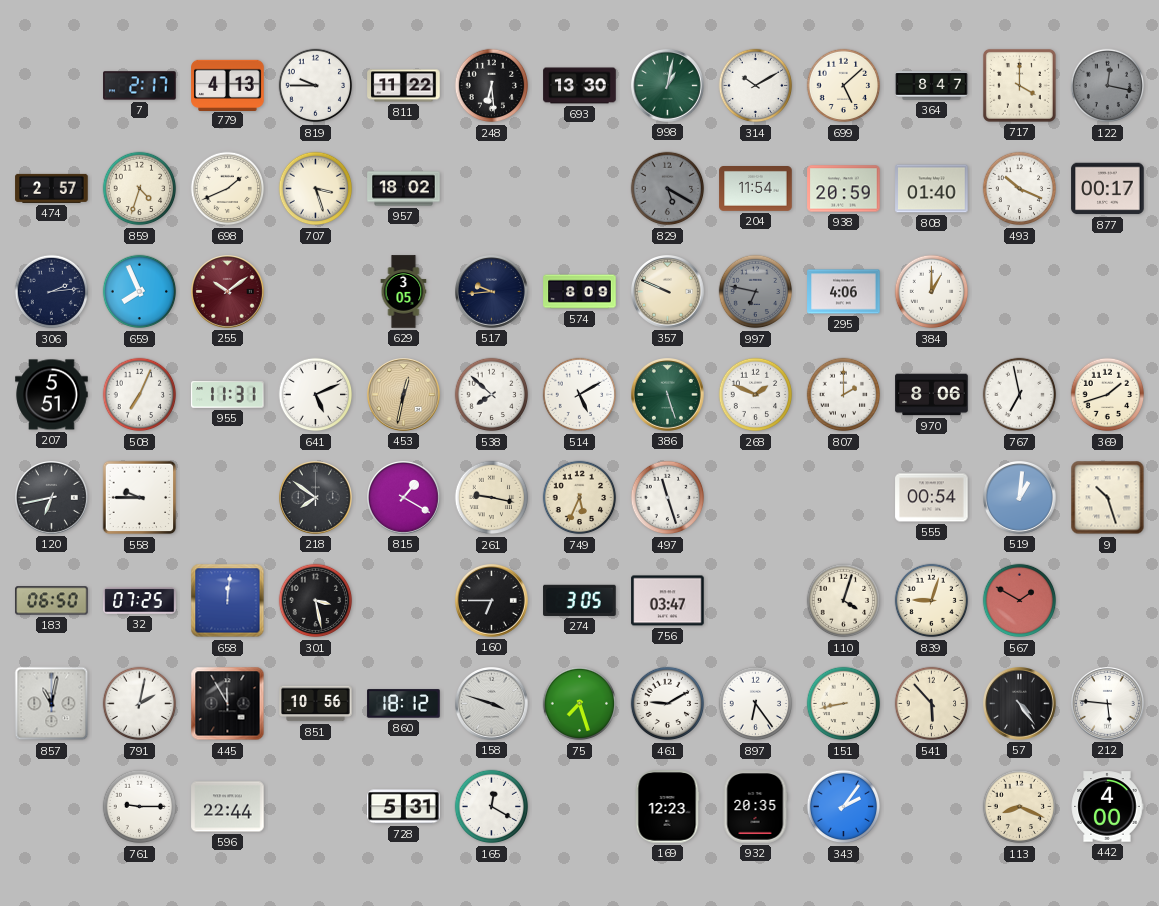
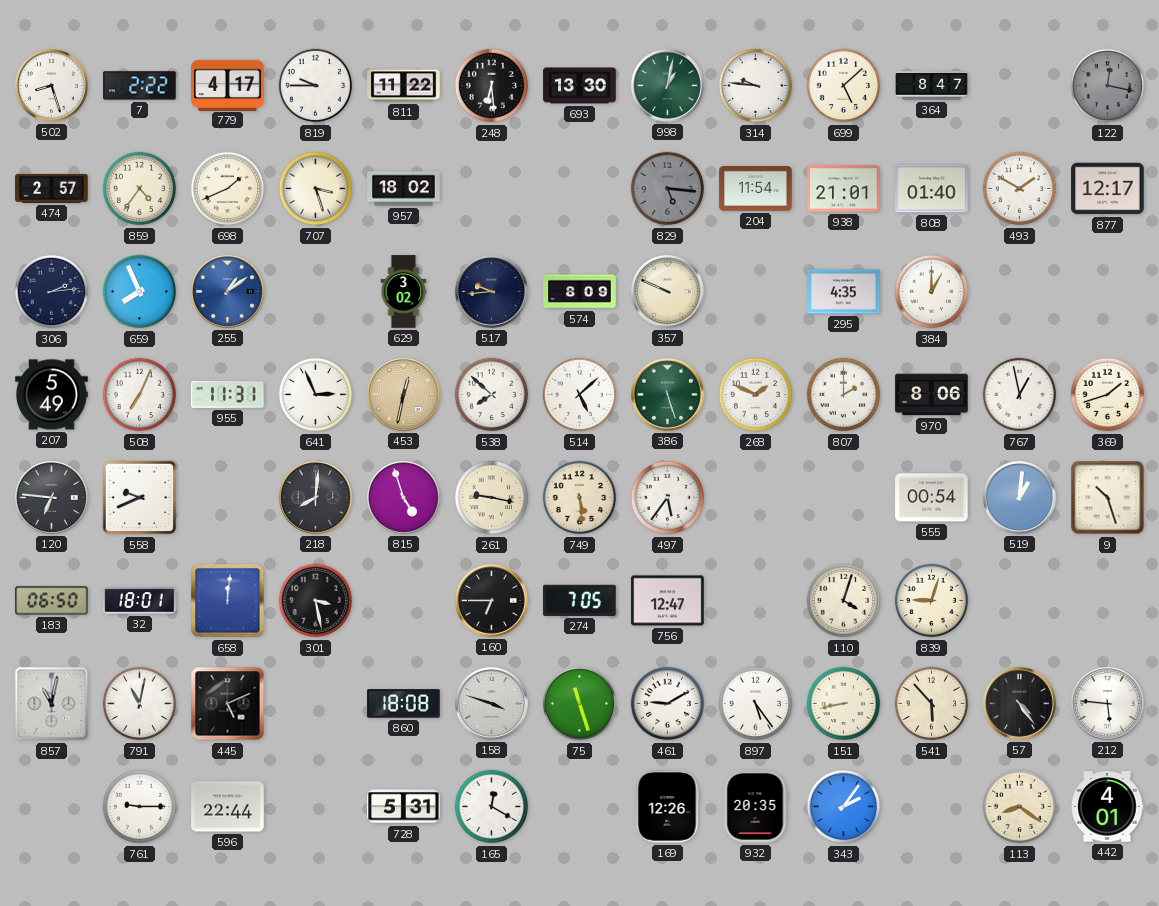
502: none -> 8:27 (52, 86)
7: 2:17 -> 2:22 (140, 86)
779: 4:13 -> 4:17 (228, 85)
314: 10:10 -> 9:46 (756, 86)
717: 4:00 -> none (1019, 85)
859: 4:33 -> 4:36 (140, 189)
829: 5:20 -> 5:16 (668, 189)
938: 20:59 -> 21:01 (844, 189)
493: 10:19 -> 1:50 (1020, 189)
877: 00:17 -> 12:17 (1108, 189)
255: 10:09 -> 1:09 (228, 292)
255 dial: burgundy -> blue (228, 292)
629: 3:05 -> 3:02 (404, 292)
997: 6:47 -> none (756, 292)
295: 4:06 -> 4:35 (844, 292)
207: 5:51 -> 5:49 (52, 395)
641: 5:11 -> 2:56 (316, 395)
514: 5:10 -> 5:08 (580, 395)
767: 6:58 -> 12:58 (1020, 395)
120: 6:43 -> 6:46 (52, 498)
558: 9:45 -> 9:41 (140, 498)
218: 7:51 -> 8:01 (316, 498)
815: 1:20 -> 4:57 (404, 498)
749: 5:34 -> 5:29 (580, 498)
497: 11:27 -> 5:36 (668, 498)
32: 07:25 -> 18:01 (140, 601)
274: 3:05 -> 7:05 (580, 600)
756: 03:47 -> 12:47 (668, 601)
567: 1:50 -> none (1020, 601)
791: 2:02 -> 11:02 (140, 704)
445: 11:55 -> 5:11 (228, 704)
851: 10:56 -> none (316, 704)
860: 18:12 -> 18:08 (404, 704)
75: 7:27 -> 11:27 (580, 704)
897: 6:24 -> 5:24 (756, 704)
169: 12:23 -> 12:26 (667, 807)
113: 8:19 -> 8:21 (1020, 807)
442: 4:00 -> 4:01 (1107, 807)
